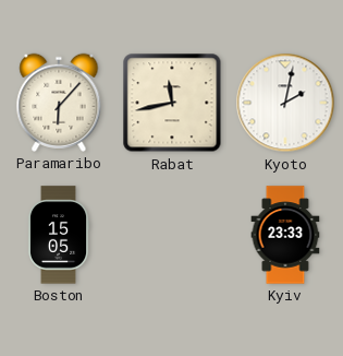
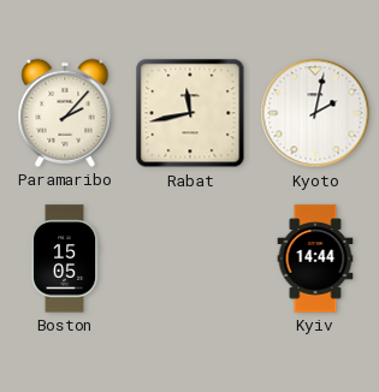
Paramaribo: 6:07 -> 2:07 (65, 113)
Kyiv: 23:33 -> 14:44 (315, 259)
